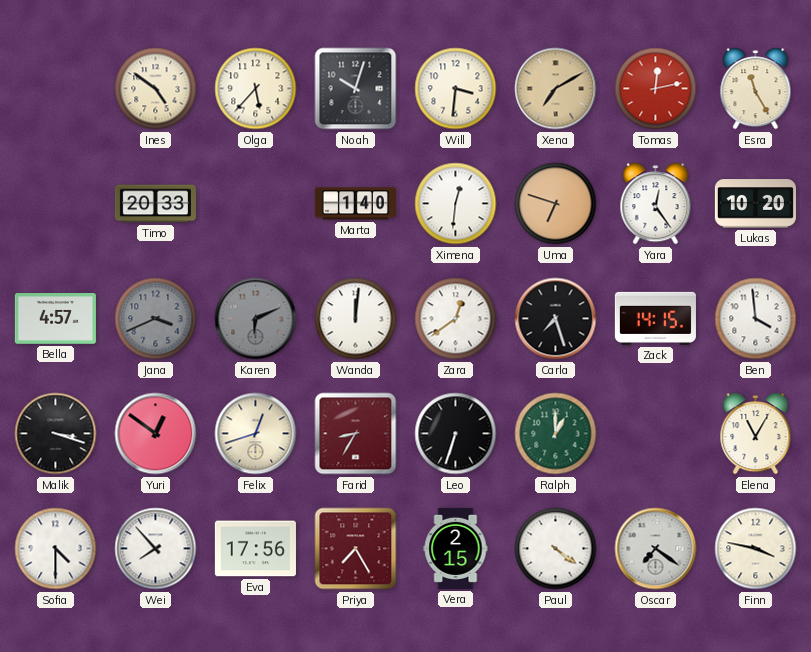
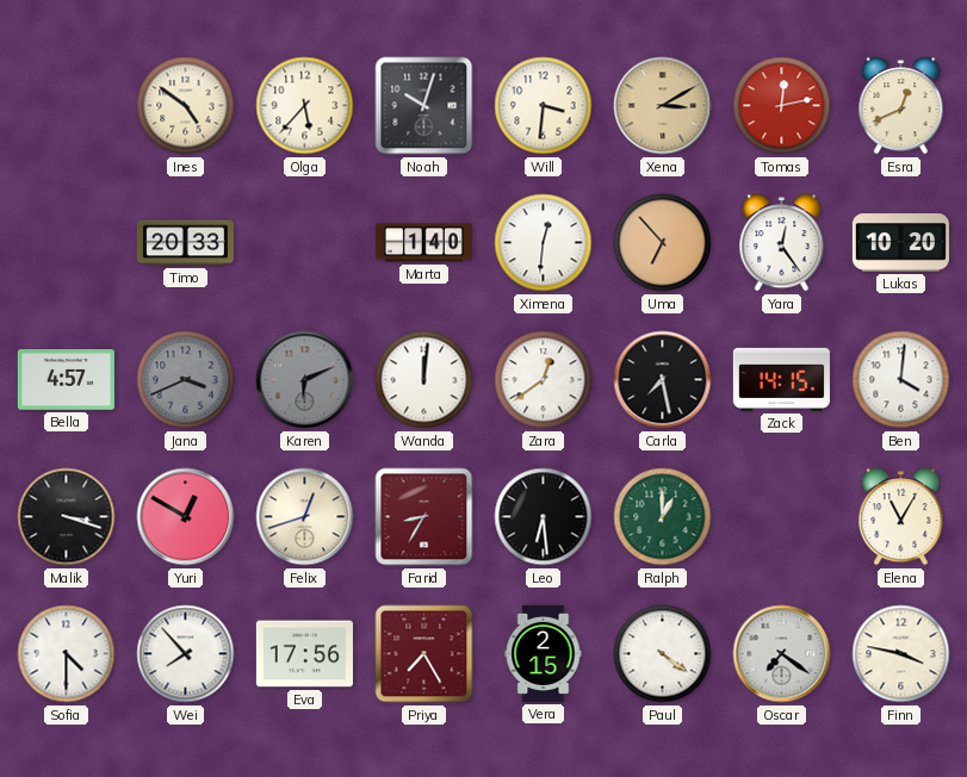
Xena: 7:10 -> 3:10 (663, 106)
Esra: 11:25 -> 12:41 (901, 106)
Uma: 6:48 -> 6:53 (663, 243)
Carla: 7:27 -> 7:28 (663, 380)
Ben: 3:59 -> 4:01 (901, 380)
Yuri: 12:51 -> 12:50 (186, 517)
Leo: 6:33 -> 6:29 (544, 517)
